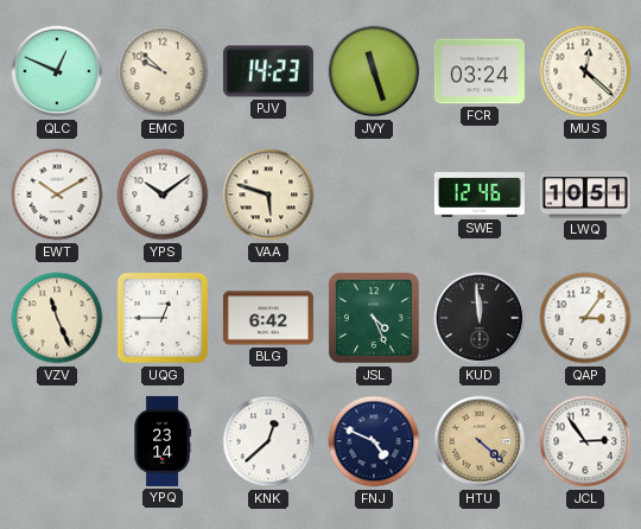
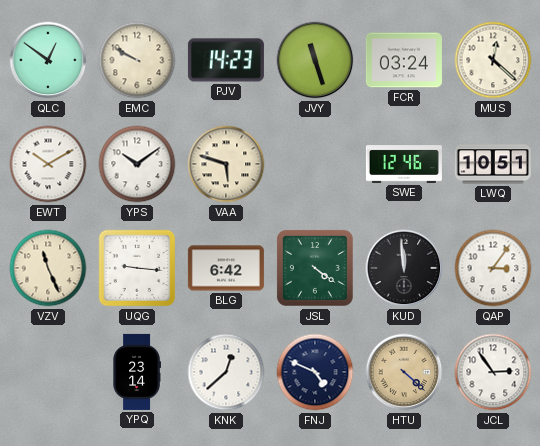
QLC: 12:49 -> 12:51 (48, 60)
EMC: 9:52 -> 9:50 (137, 60)
UQG: 12:45 -> 9:16 (137, 268)
JSL: 4:26 -> 4:21 (315, 268)
